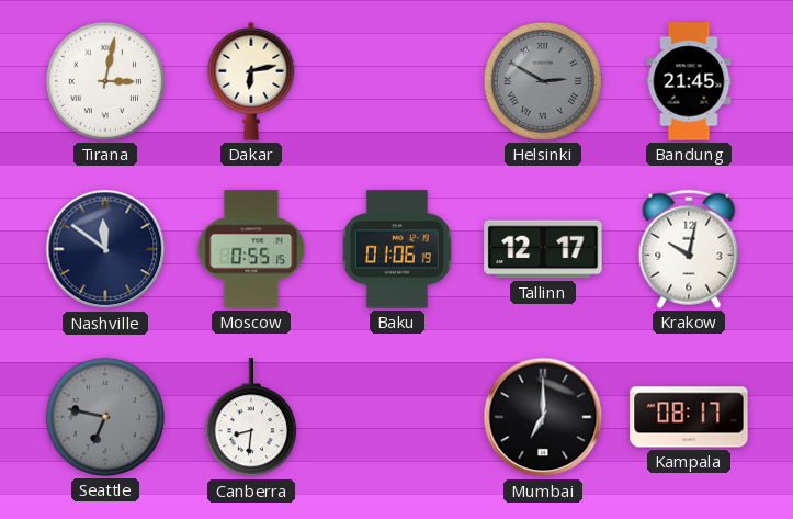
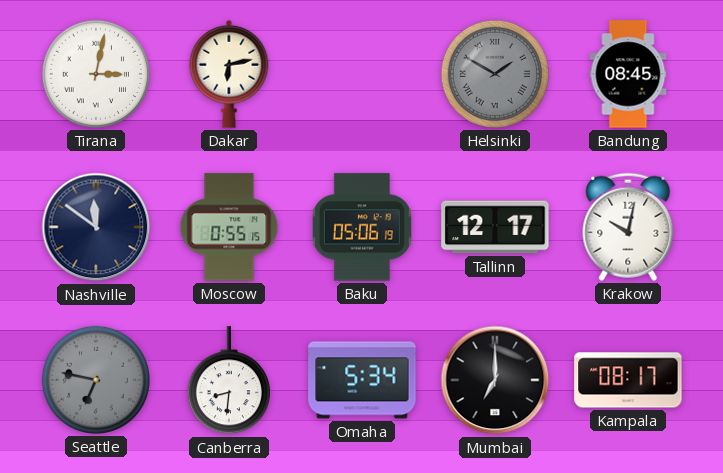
Helsinki: 2:50 -> 1:50 (495, 74)
Bandung: 21:45 -> 08:45 (628, 74)
Baku: 01:06 -> 05:06 (362, 227)
Omaha: none -> 5:34 (362, 380)
